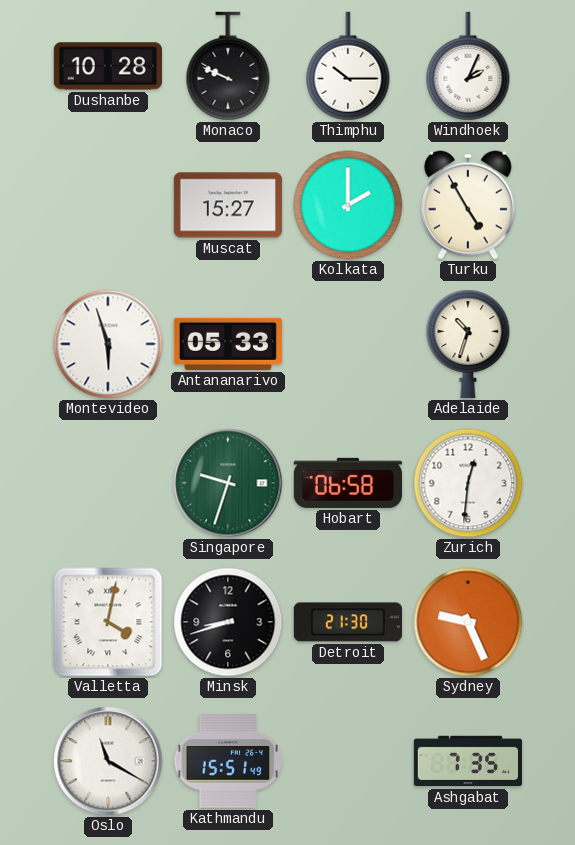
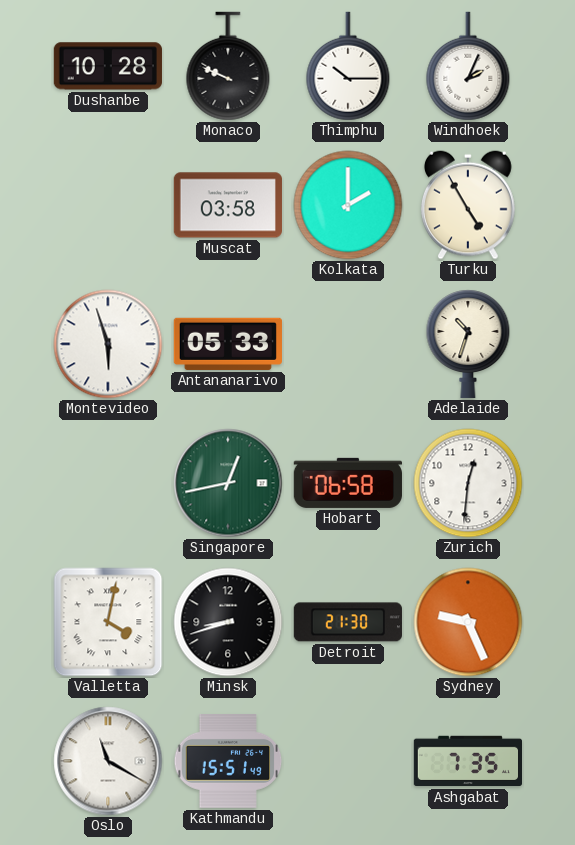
Muscat: 15:27 -> 03:58 (228, 205)
Singapore: 9:33 -> 12:43 (228, 483)
